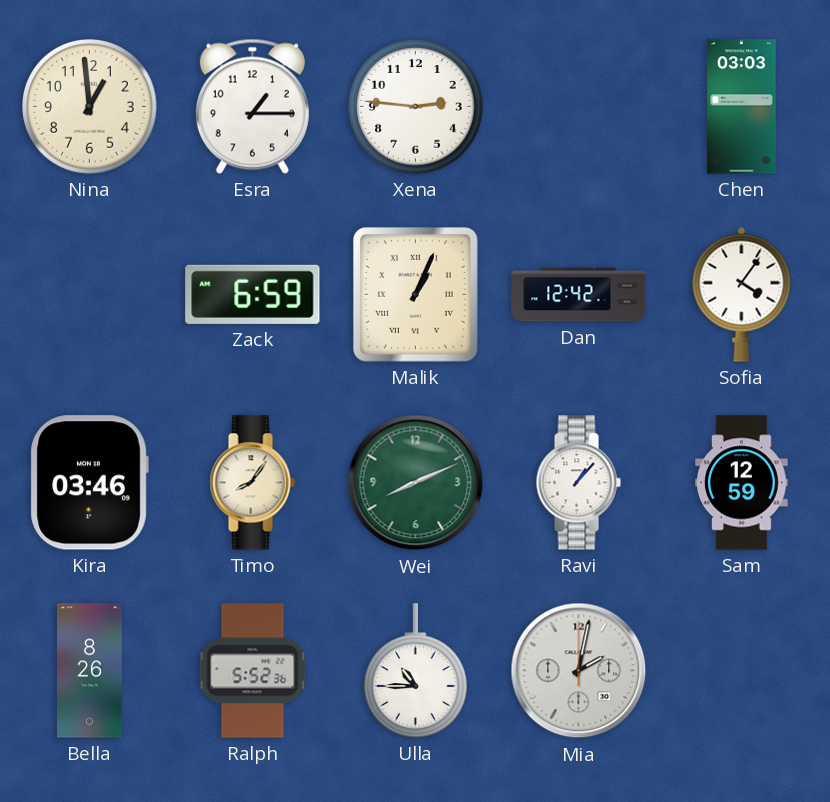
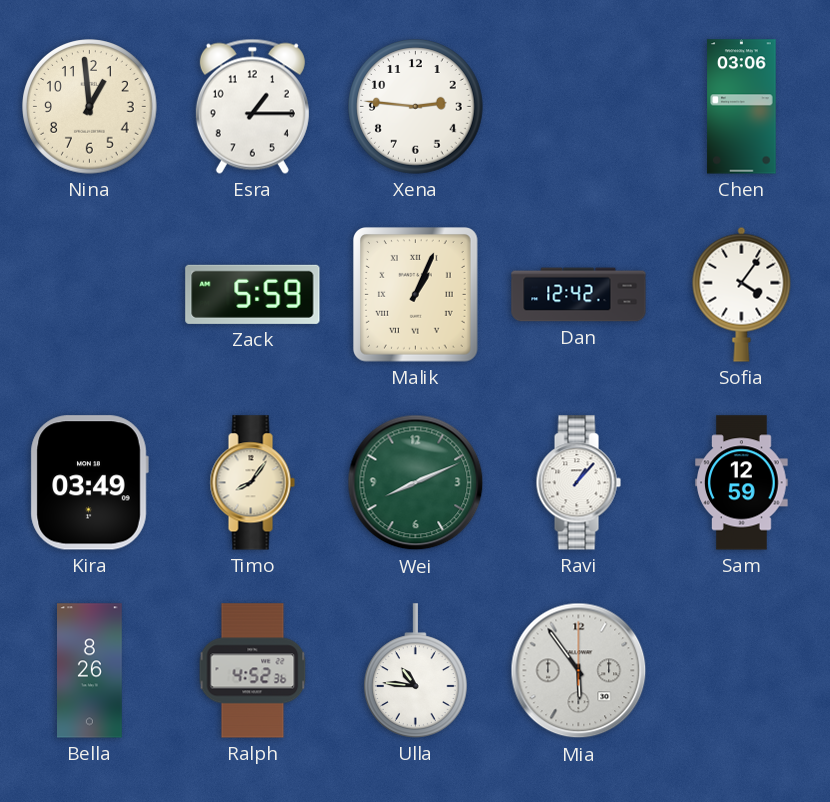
Chen: 03:03 -> 03:06 (742, 107)
Zack: 6:59 -> 5:59 (253, 294)
Kira: 03:46 -> 03:49 (89, 483)
Ralph: 5:52 -> 4:52 (253, 671)
Ulla: 10:45 -> 10:46 (416, 671)
Mia: 2:02 -> 5:54 (579, 671)
